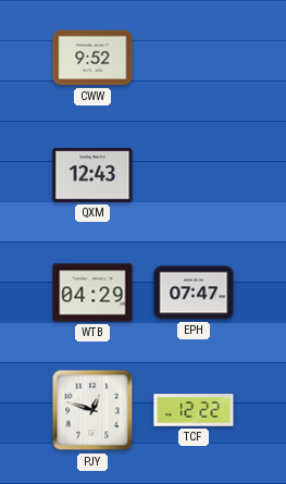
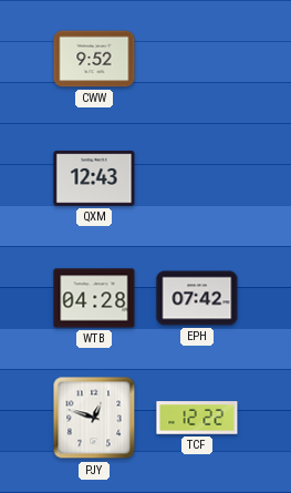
WTB: 04:29 -> 04:28 (94, 298)
EPH: 07:47 -> 07:42 (197, 298)
